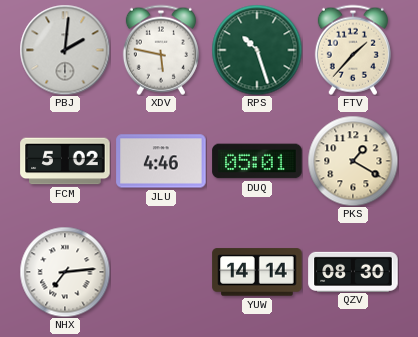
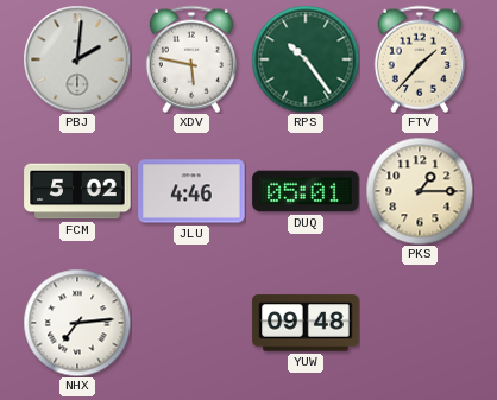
RPS: 10:27 -> 10:24 (306, 59)
PKS: 1:20 -> 1:15 (420, 191)
YUW: 14:14 -> 09:48 (306, 323)
QZV: 08:30 -> none (353, 271)
